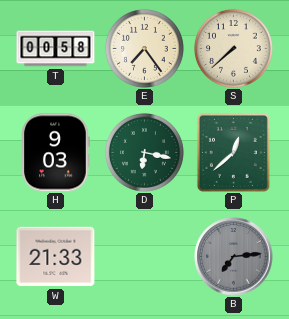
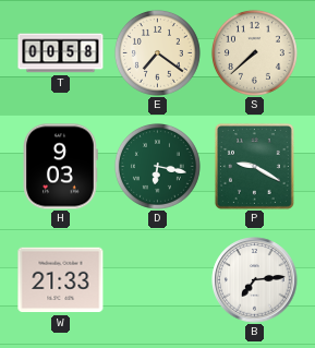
E: 7:24 -> 7:21 (157, 52)
P: 12:38 -> 9:20 (254, 166)
B dial: grey -> white (255, 280)
